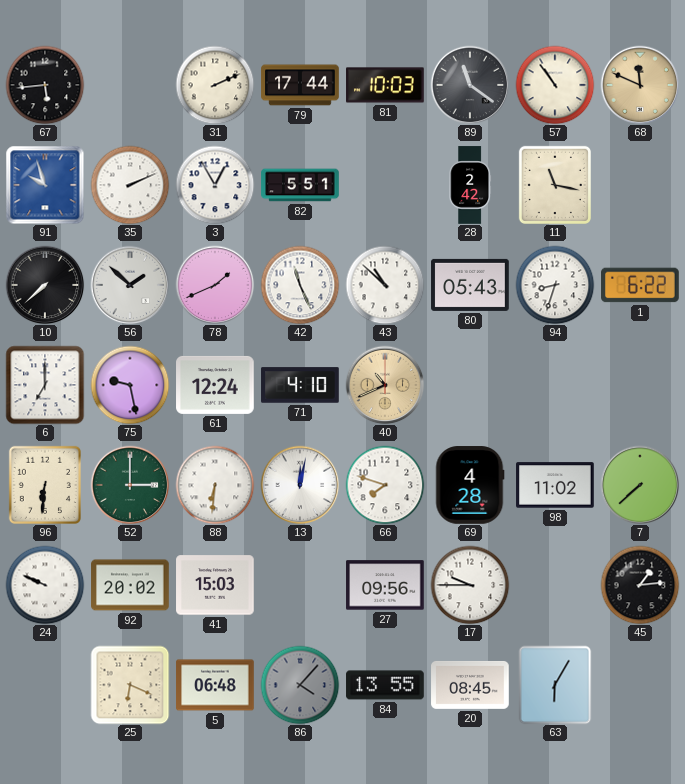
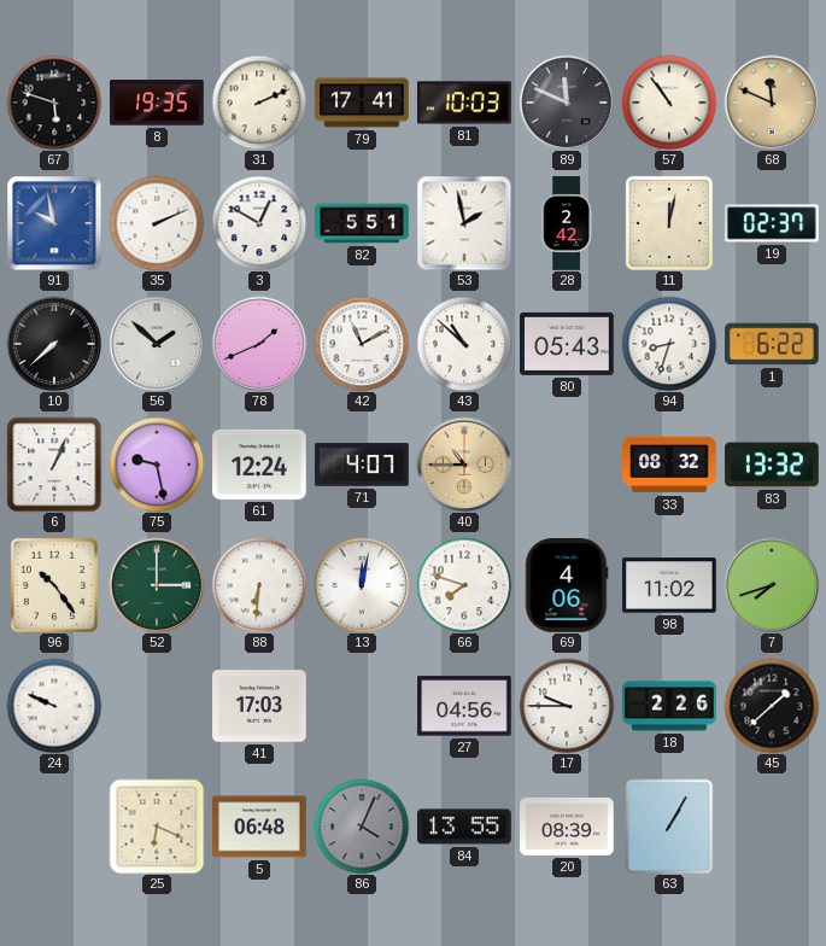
67: 5:44 -> 5:48 (54, 103)
8: none -> 19:35 (157, 103)
79: 17:44 -> 17:41 (362, 103)
89: 11:21 -> 11:49 (567, 103)
91: 9:57 -> 9:58 (54, 223)
3: 12:55 -> 12:50 (259, 223)
53: none -> 1:58 (464, 223)
11: 11:17 -> 12:02 (669, 223)
19: none -> 02:37 (772, 223)
42: 11:26 -> 11:10 (362, 344)
6: 7:00 -> 1:04 (54, 465)
71: 4:10 -> 4:07 (362, 465)
40: 10:41 -> 10:45 (464, 465)
33: none -> 08:32 (669, 465)
83: none -> 13:32 (772, 465)
96: 6:31 -> 10:24 (54, 585)
69: 4:28 -> 4:06 (567, 585)
7: 7:38 -> 7:42 (772, 585)
92: 20:02 -> none (130, 585)
41: 15:03 -> 17:03 (259, 706)
27: 09:56 -> 04:56 (464, 706)
18: none -> 2:26 (669, 706)
45: 1:14 -> 1:38 (772, 706)
86: 4:07 -> 4:04 (362, 827)
20: 08:45 -> 08:39 (567, 827)
63: 6:05 -> 1:05 (669, 827)
